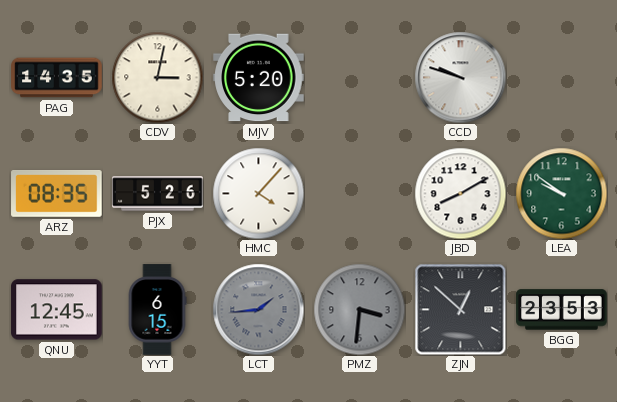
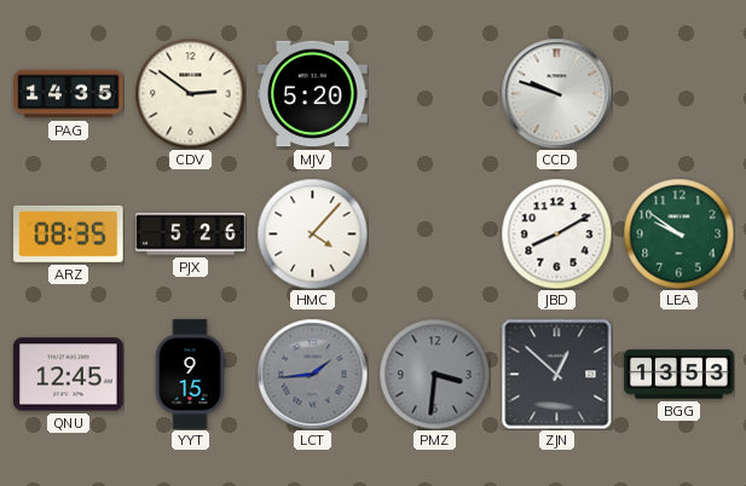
CDV: 3:02 -> 2:51 (190, 93)
YYT: 6:15 -> 9:15 (190, 375)
BGG: 23:53 -> 13:53 (680, 375)
